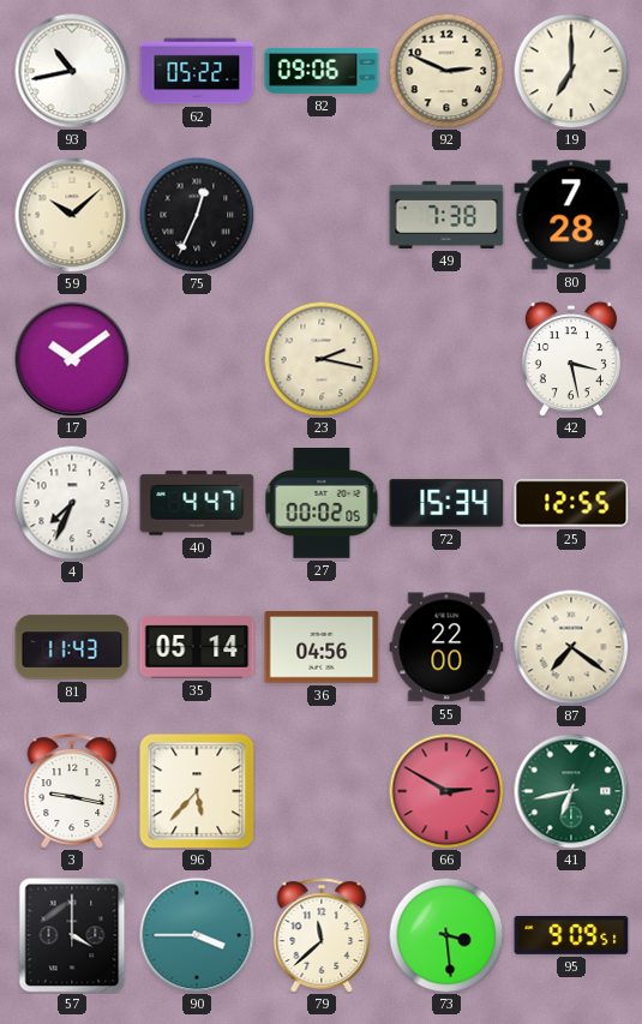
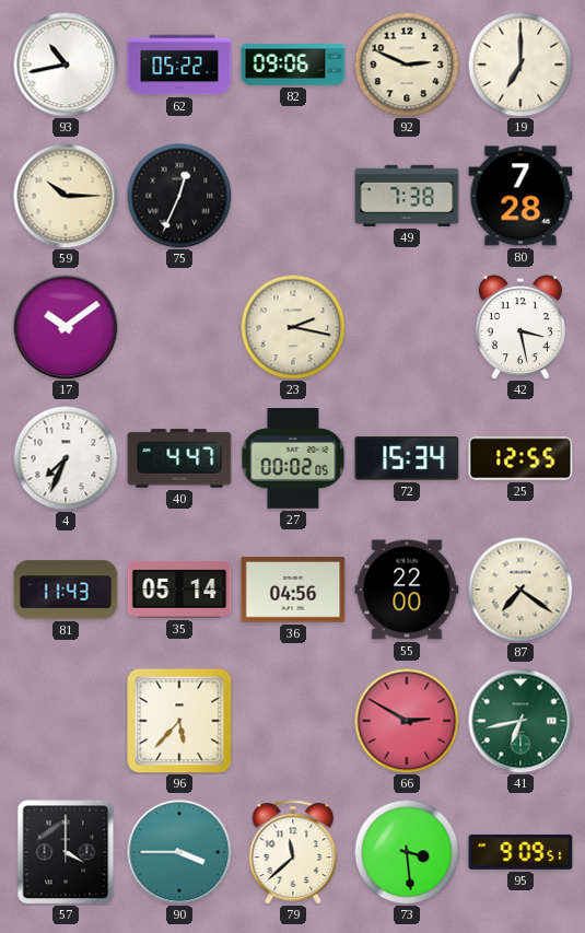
59: 10:08 -> 10:15 (66, 196)
3: 9:17 -> none (72, 791)
